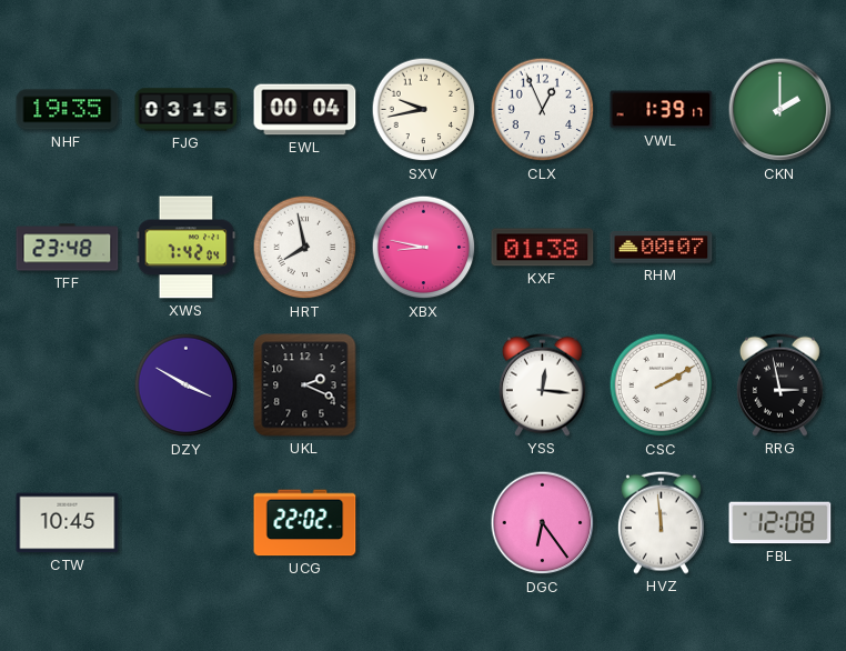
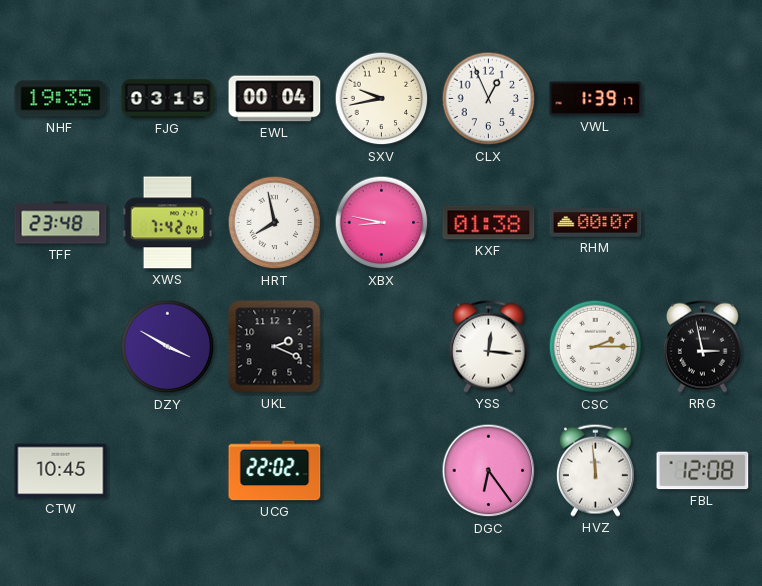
CKN: 2:00 -> none (780, 110)
CSC: 2:10 -> 2:15 (596, 347)
